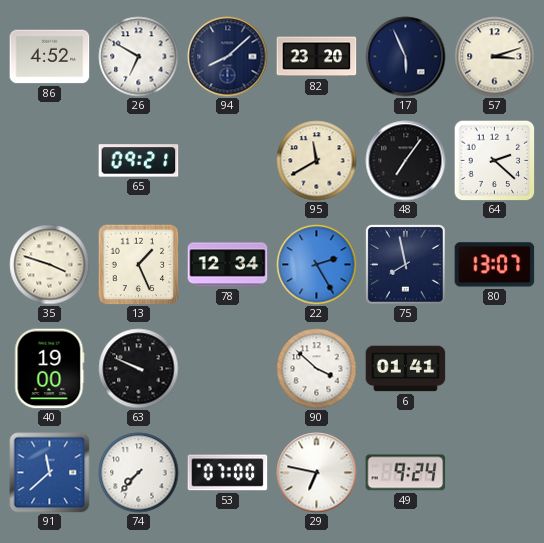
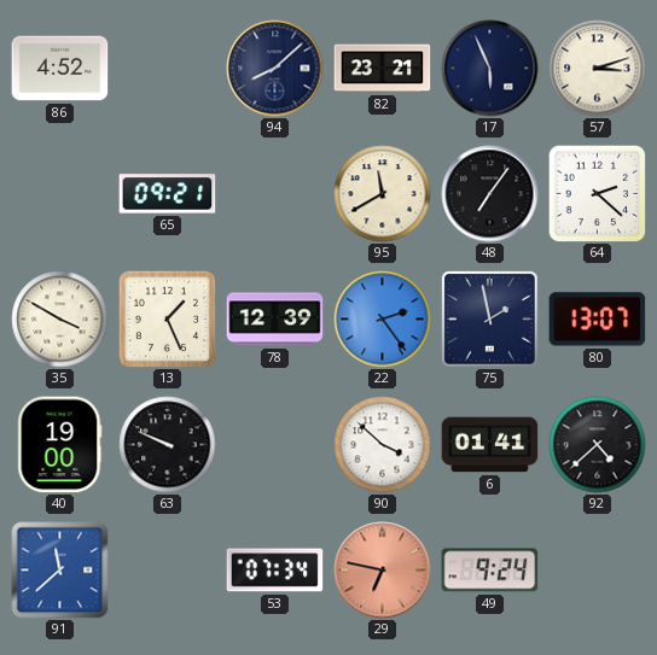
26: 6:50 -> none (139, 57)
82: 23:20 -> 23:21 (383, 69)
35: 3:48 -> 3:50 (60, 320)
78: 12:34 -> 12:39 (275, 320)
22: 2:25 -> 2:24 (383, 320)
75: 7:58 -> 1:58 (489, 318)
92: none -> 4:38 (598, 445)
74: 7:37 -> none (139, 473)
53: 07:00 -> 07:34 (275, 571)
29 dial: white -> salmon (383, 571)
